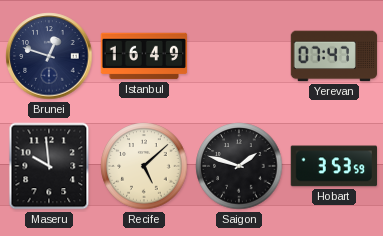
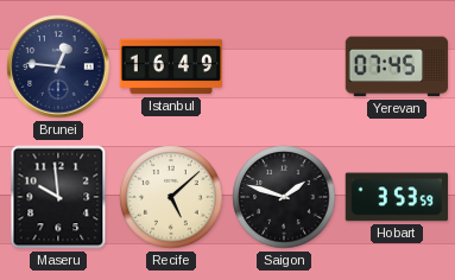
Brunei: 12:48 -> 12:46 (58, 66)
Yerevan: 07:47 -> 07:45 (397, 66)
